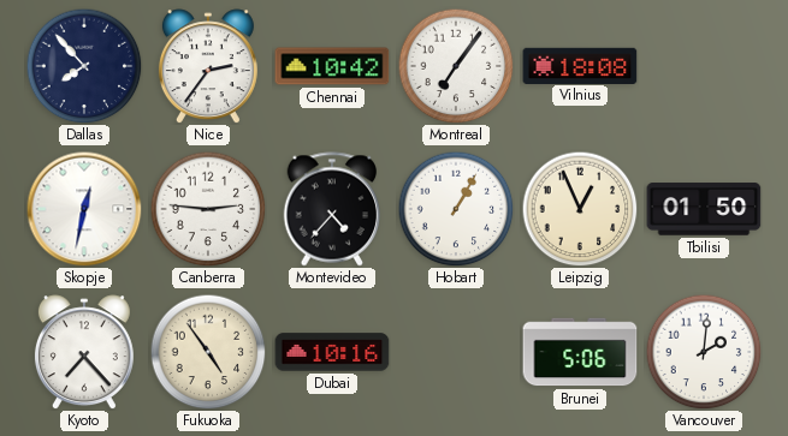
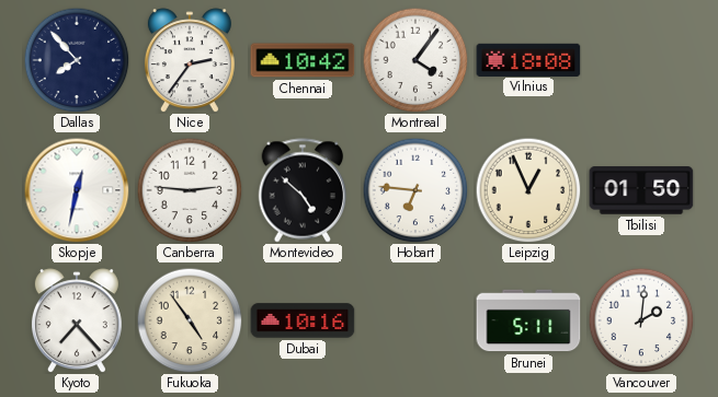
Montreal: 7:06 -> 4:06 (415, 60)
Montevideo: 4:37 -> 4:52 (303, 190)
Hobart: 1:05 -> 6:46 (415, 190)
Brunei: 5:06 -> 5:11 (528, 320)
